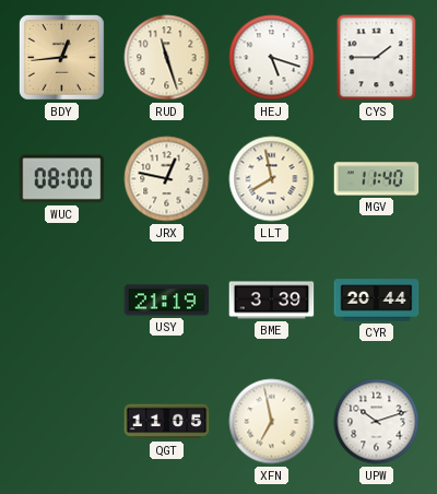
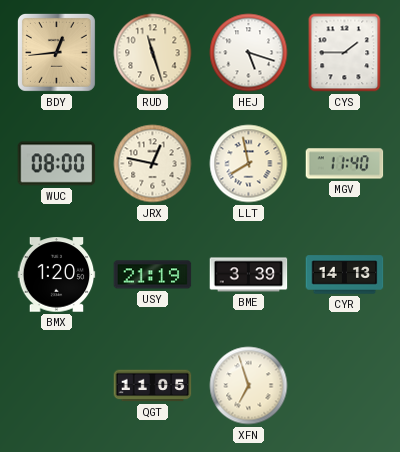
BMX: none -> 1:20 (57, 275)
CYR: 20:44 -> 14:13 (345, 275)
XFN: 6:58 -> 6:57 (249, 386)
UPW: 10:12 -> none (377, 422)
